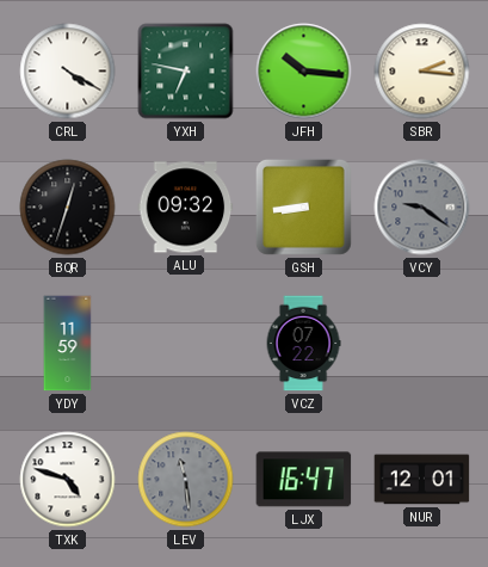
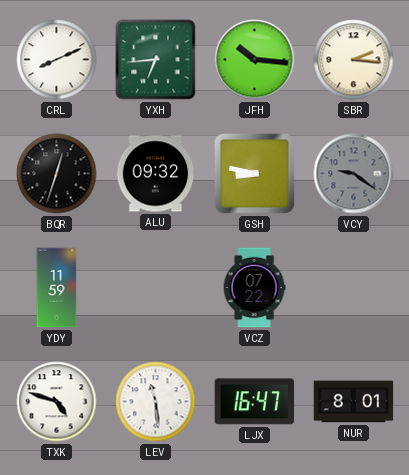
CRL: 4:20 -> 8:11 (57, 60)
YXH: 6:47 -> 6:44 (156, 60)
GSH: 8:44 -> 8:47 (254, 173)
LEV dial: grey -> white (156, 402)
NUR: 12:01 -> 8:01 (354, 402)
